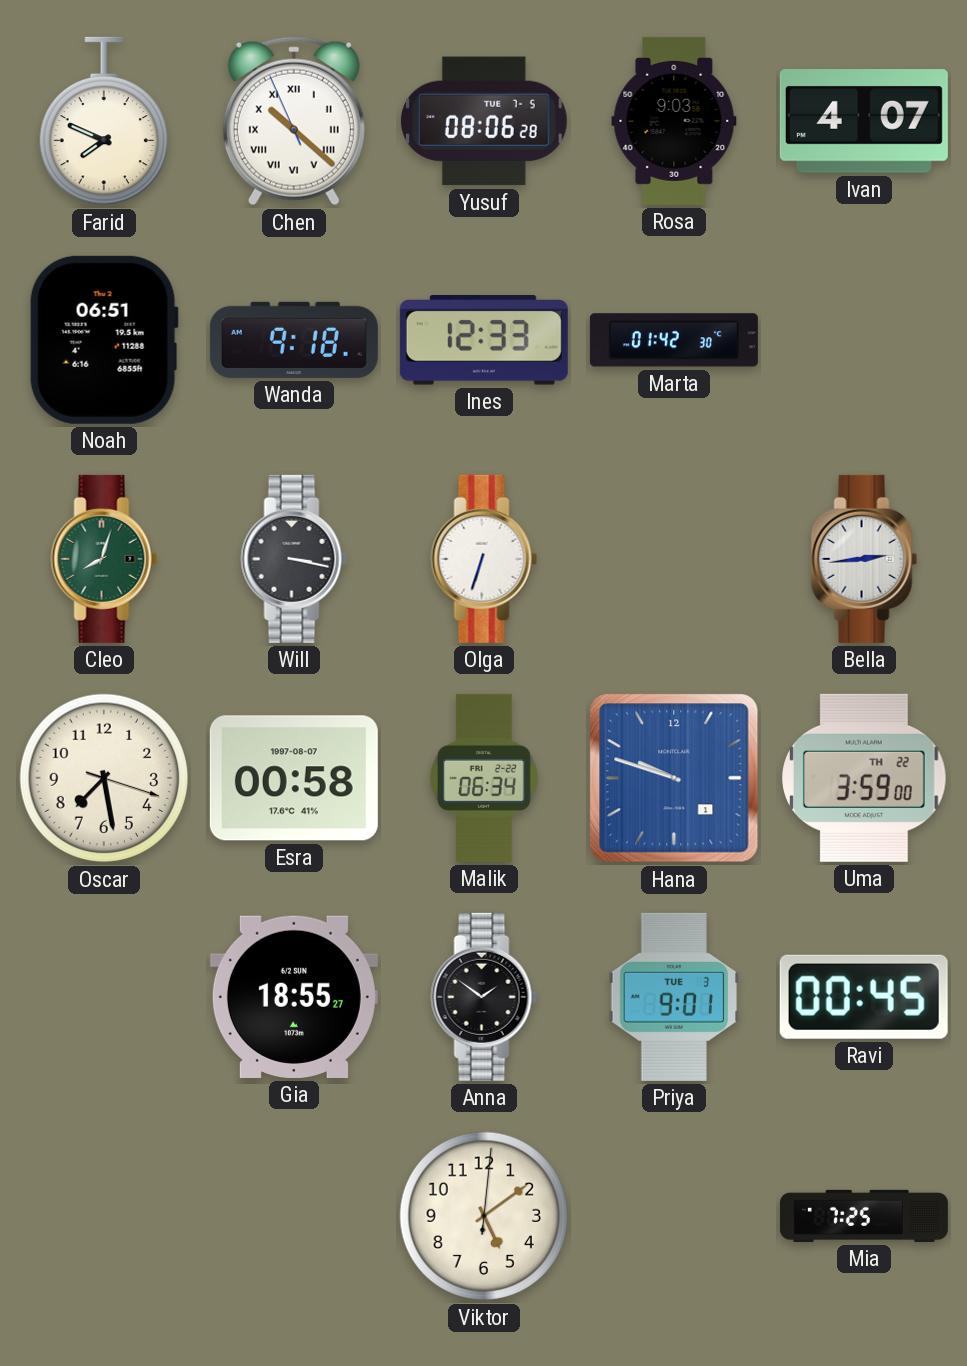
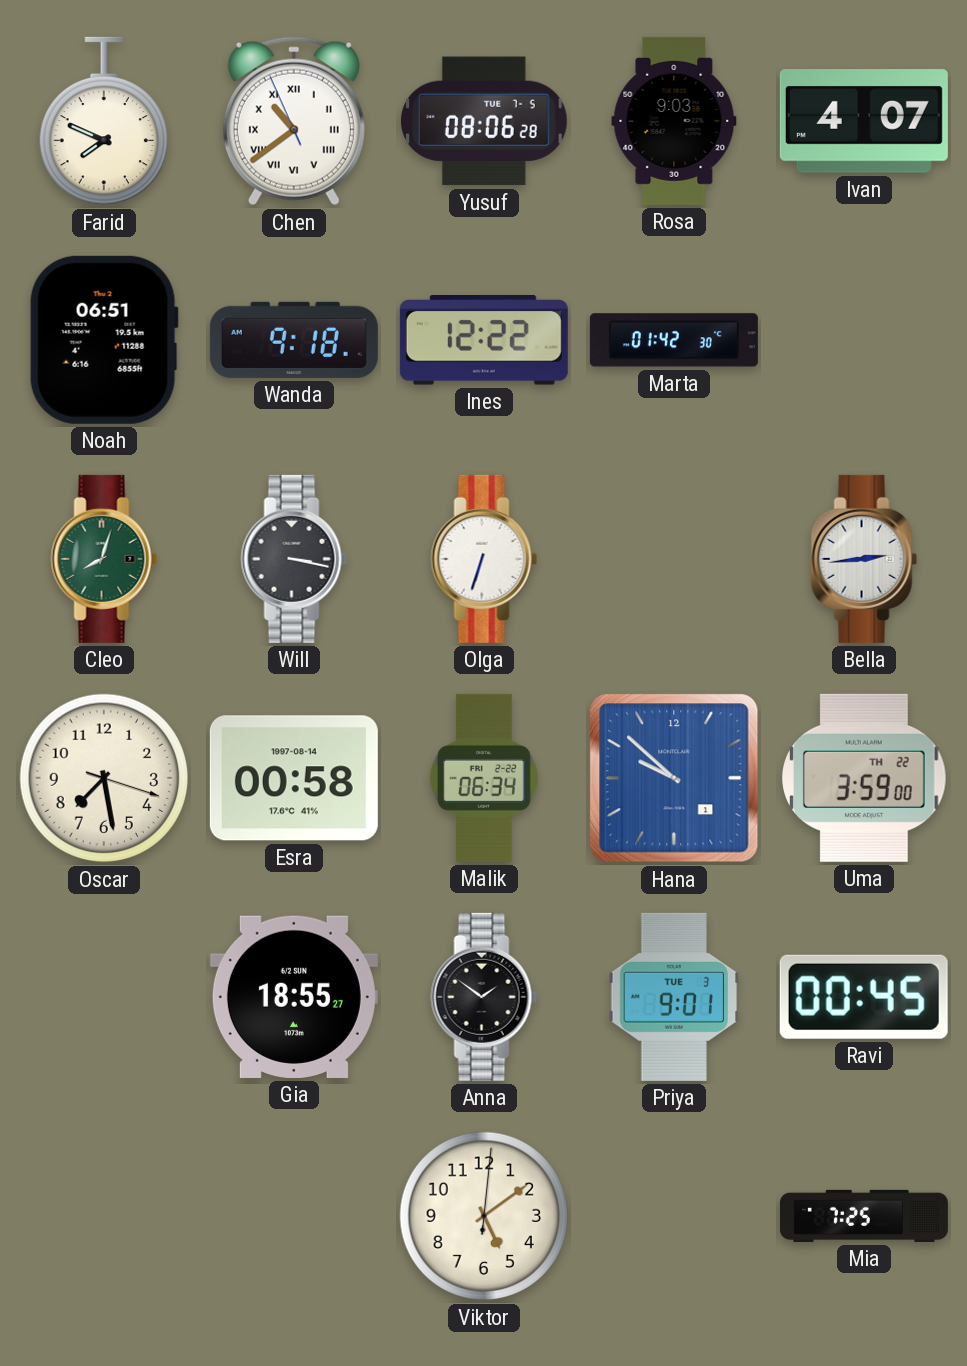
Chen: 10:21 -> 10:38 (294, 121)
Ines: 12:33 -> 12:22 (484, 341)
Esra date: 1997-08-07 -> 1997-08-14 (294, 778)
Hana: 9:48 -> 9:52 (674, 778)
